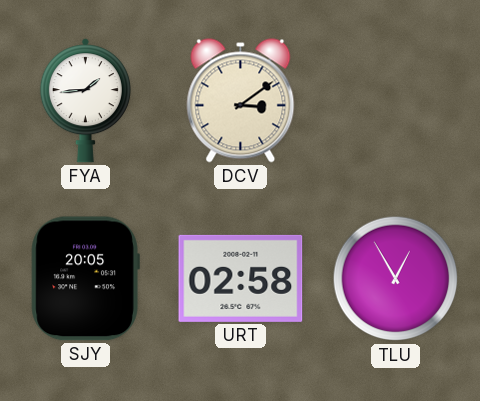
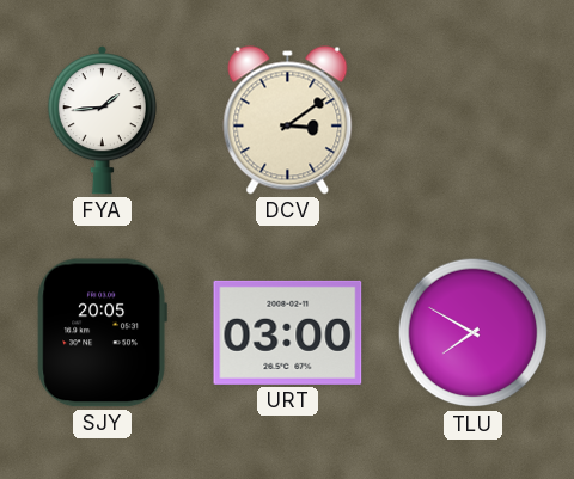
URT: 02:58 -> 03:00 (288, 332)
TLU: 12:55 -> 7:50 (474, 333)
